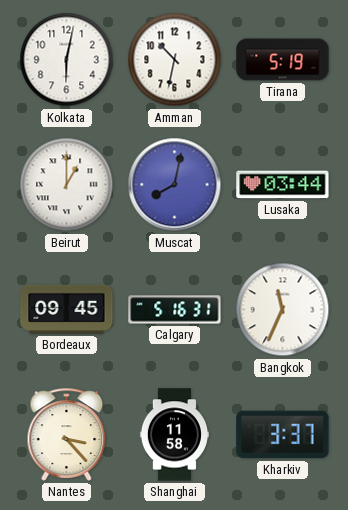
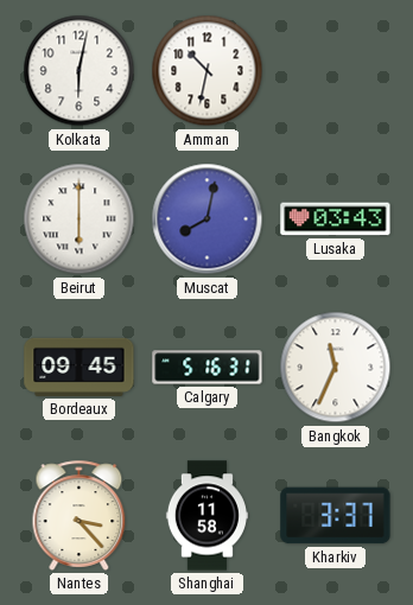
Tirana: 5:19 -> none (283, 60)
Beirut: 1:00 -> 6:00 (80, 219)
Lusaka: 03:44 -> 03:43 (336, 219)
